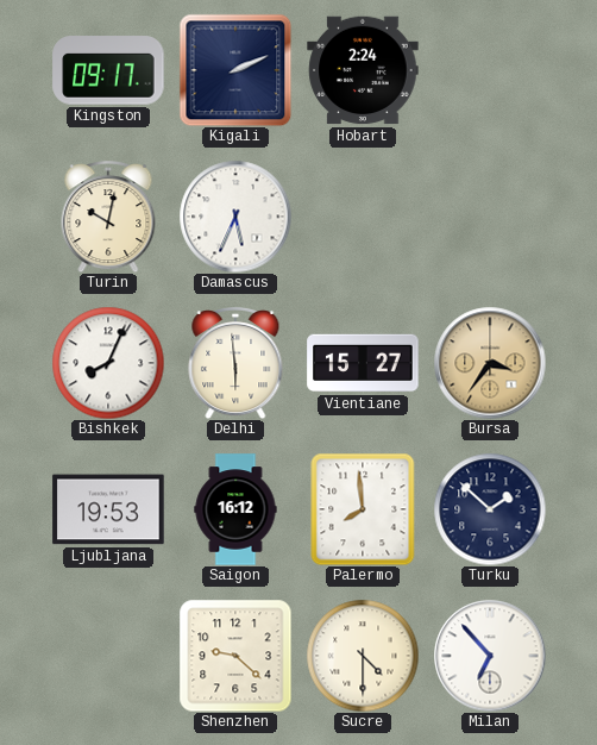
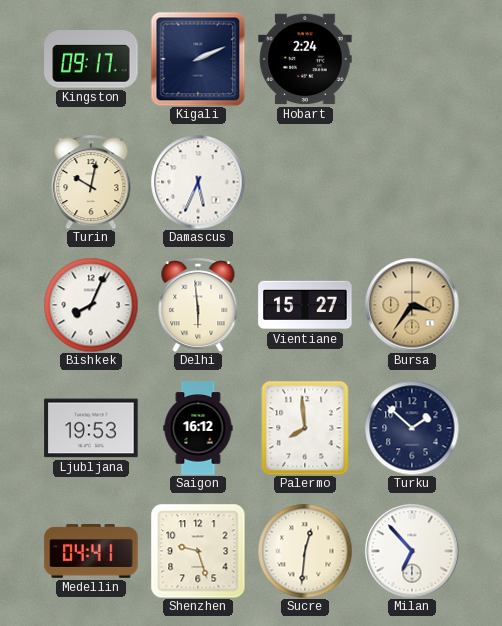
Medellin: none -> 04:41 (91, 552)
Shenzhen: 9:22 -> 9:27 (198, 551)
Sucre: 4:30 -> 12:31 (305, 551)
